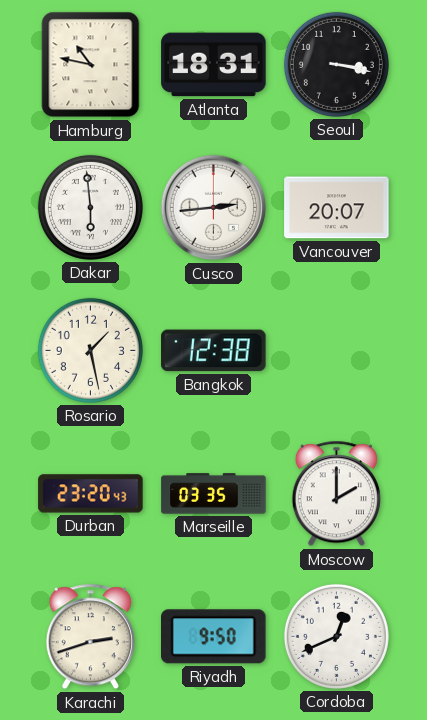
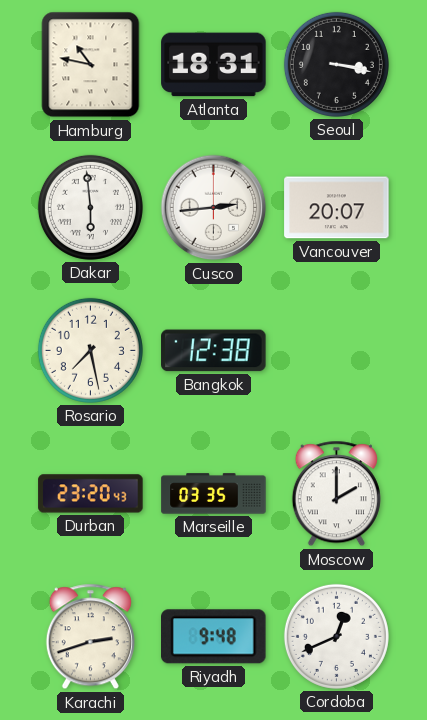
Rosario: 1:28 -> 7:28 (90, 350)
Riyadh: 9:50 -> 9:48 (214, 637)
